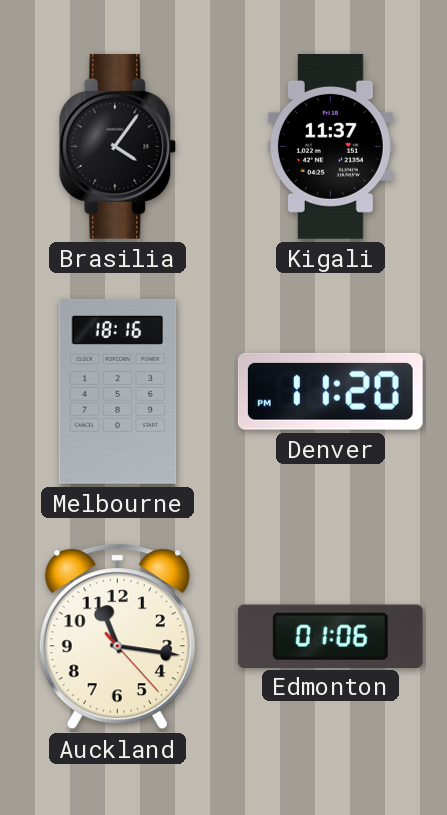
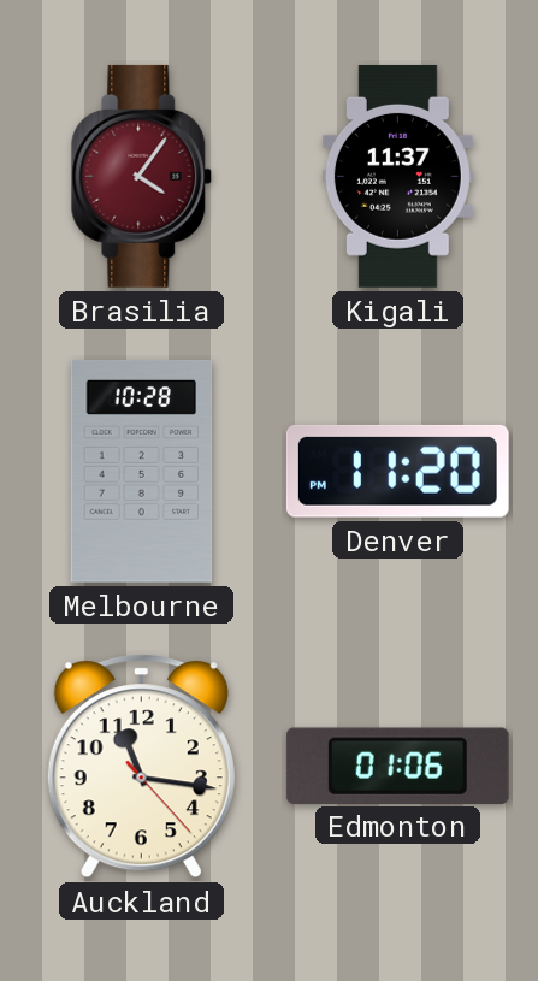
Brasilia dial: black -> burgundy (142, 176)
Melbourne: 18:16 -> 10:28 (142, 471)
